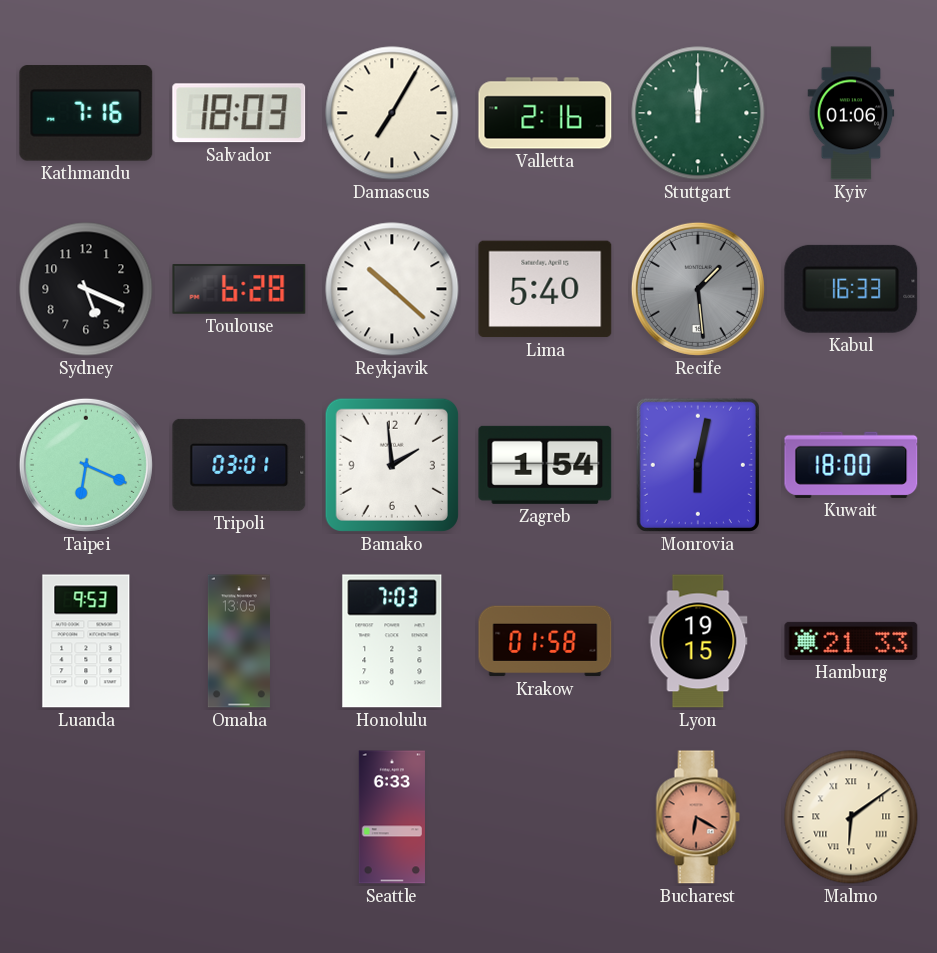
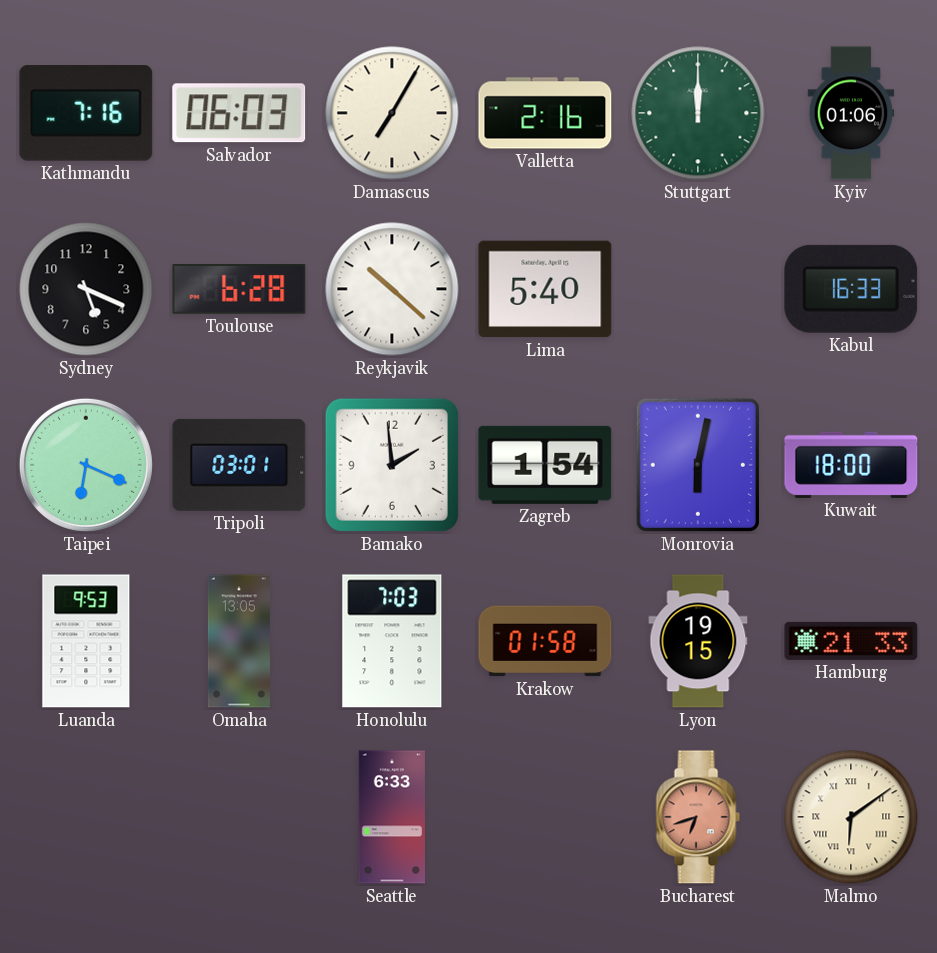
Salvador: 18:03 -> 06:03 (239, 113)
Recife: 1:29 -> none (698, 289)
Bucharest: 6:20 -> 6:42 (698, 817)
